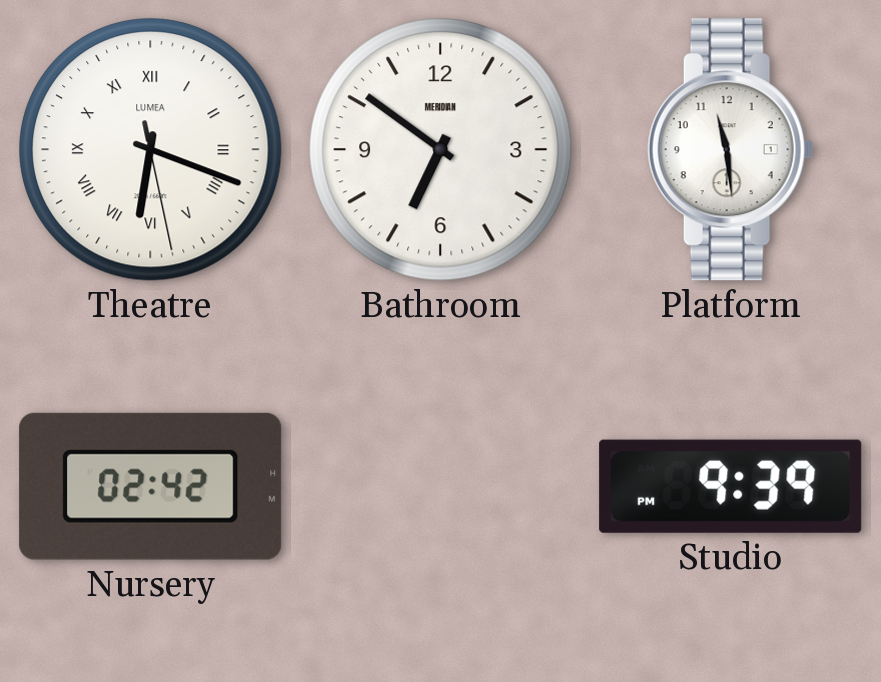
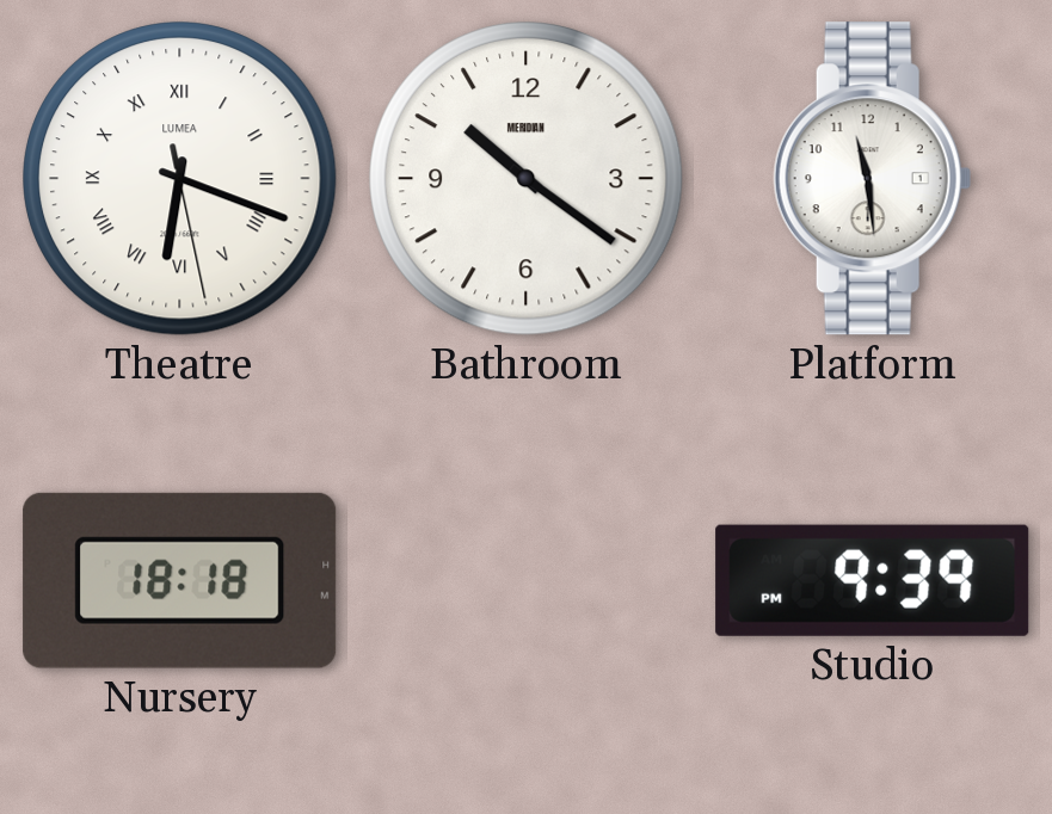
Bathroom: 6:51 -> 10:21 (527, 179)
Nursery: 02:42 -> 18:18 (180, 580)
